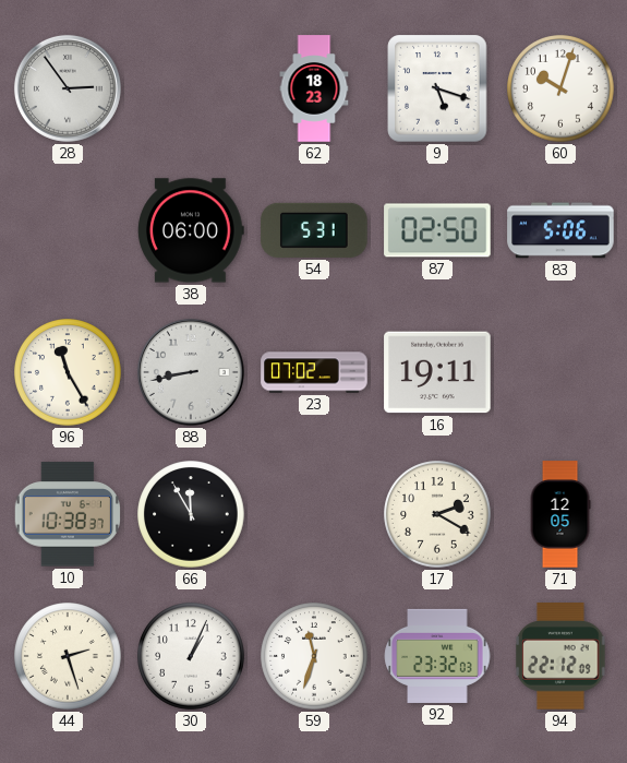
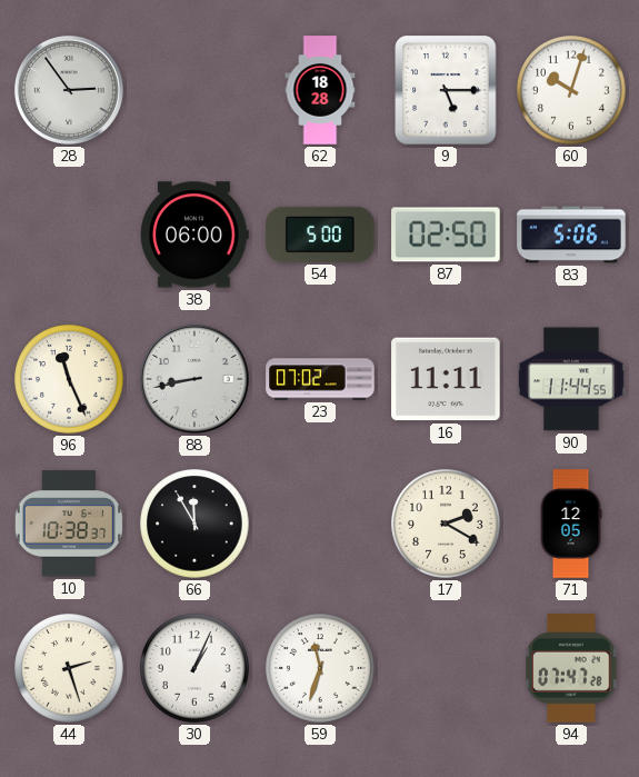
62: 18:23 -> 18:28 (320, 90)
9: 5:18 -> 5:15 (446, 90)
54: 5:31 -> 5:00 (320, 235)
96: 11:25 -> 11:26 (69, 379)
16: 19:11 -> 11:11 (446, 379)
90: none -> 11:44 (571, 379)
92: 23:32 -> none (437, 656)
94: 22:12 -> 07:47 (571, 668)
